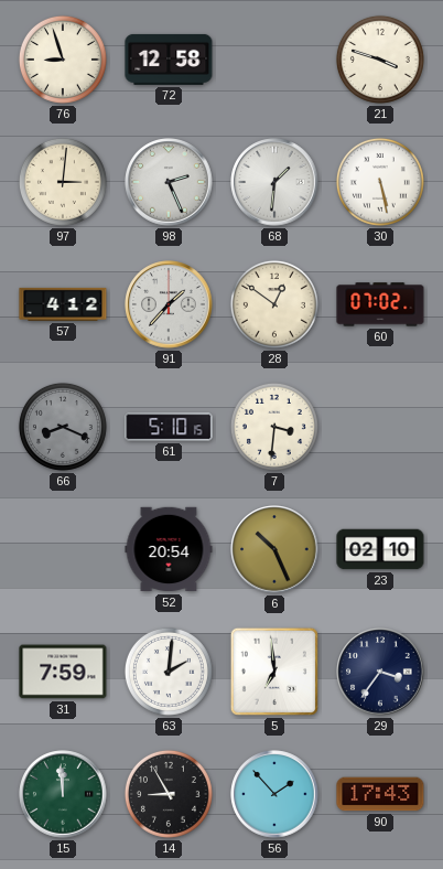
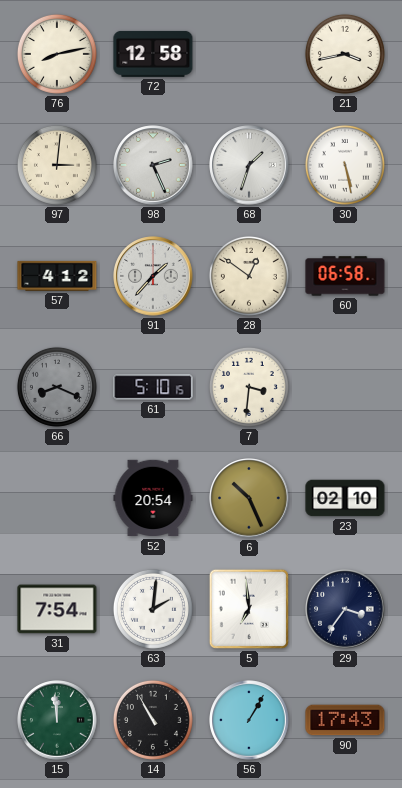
76: 8:57 -> 8:13 (57, 54)
21: 3:48 -> 3:43 (345, 54)
68: 1:31 -> 1:33 (249, 165)
60: 07:02 -> 06:58 (345, 276)
31: 7:59 -> 7:54 (57, 609)
14: 8:55 -> 10:55 (153, 720)
56: 1:53 -> 1:05 (249, 720)
